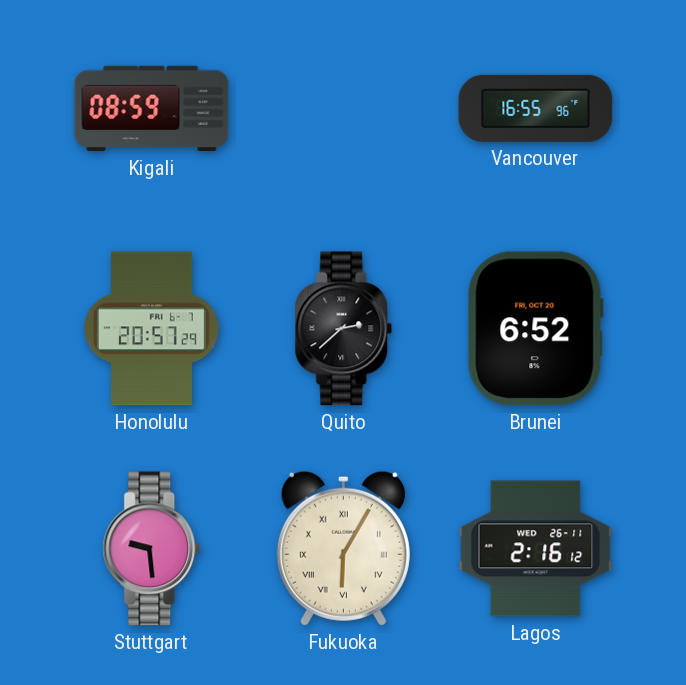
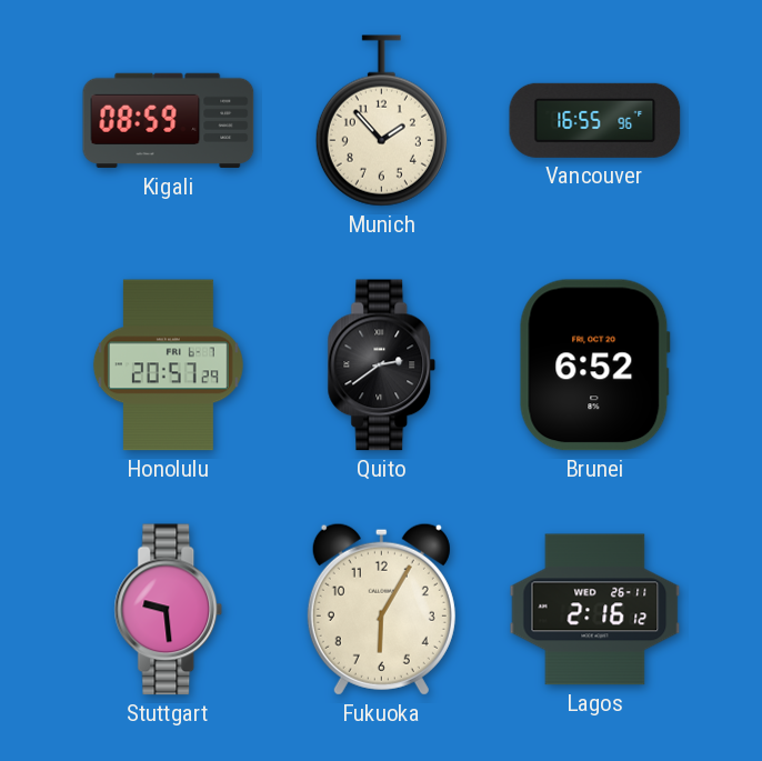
Munich: none -> 1:53 (381, 121)
Quito: 2:38 -> 2:39 (382, 366)
Fukuoka numerals: Roman -> Arabic (381, 609)
